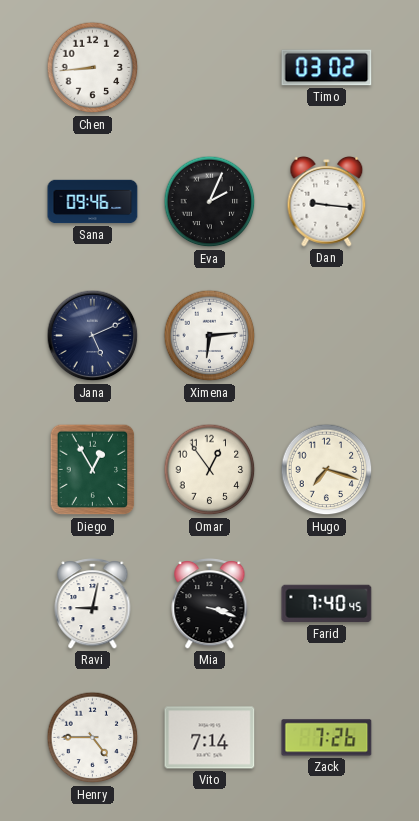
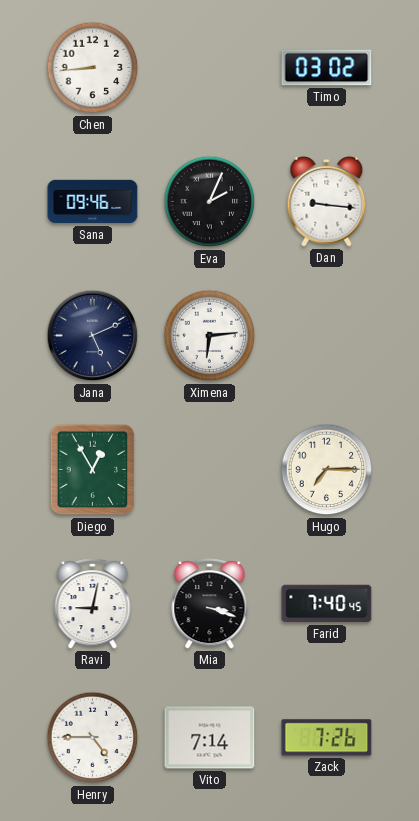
Omar: 12:54 -> none (210, 470)
Hugo: 7:18 -> 7:15 (327, 470)
